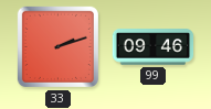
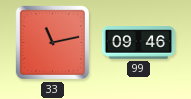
33: 2:12 -> 11:13 (52, 42)
